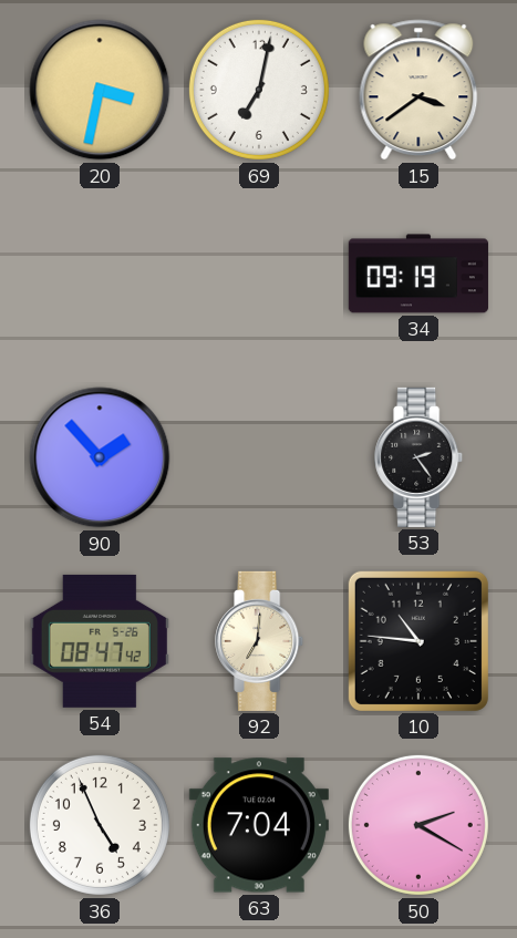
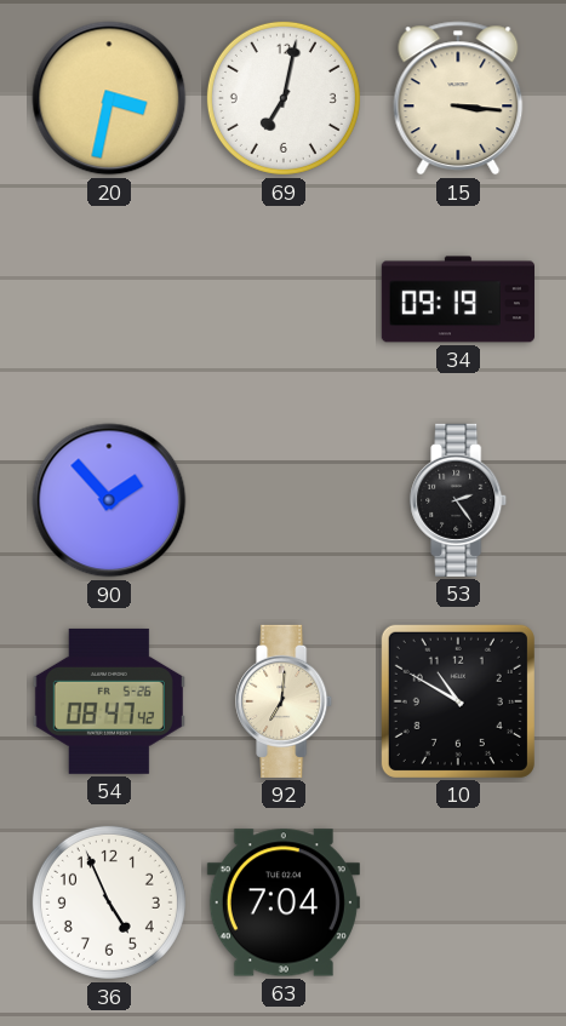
15: 3:39 -> 3:16 (458, 98)
10: 10:46 -> 10:50 (458, 701)
50: 2:20 -> none (418, 825)
